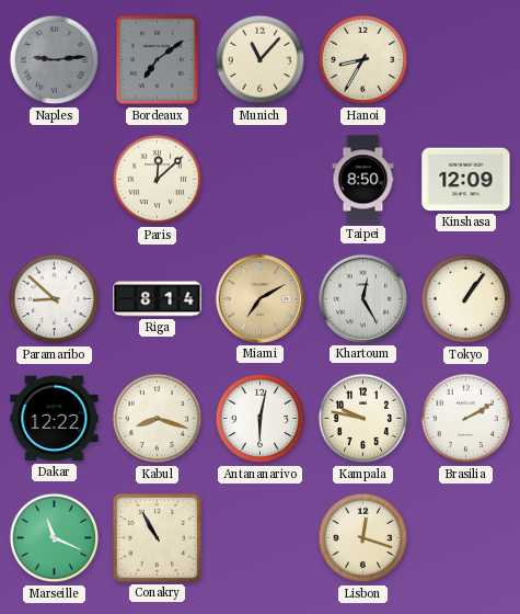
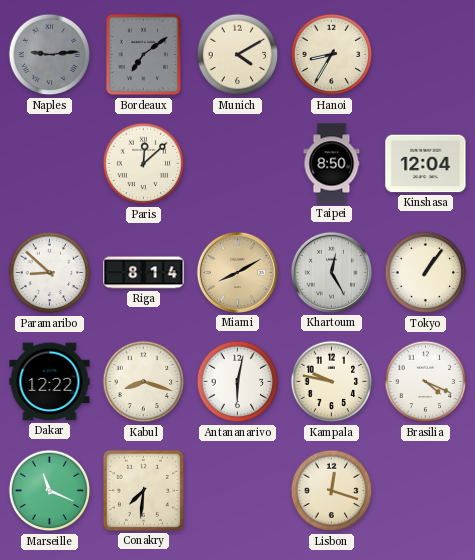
Munich: 11:07 -> 4:10 (238, 55)
Kinshasa: 12:09 -> 12:04 (426, 164)
Miami: 7:10 -> 8:10 (237, 272)
Brasilia: 2:10 -> 4:19 (426, 382)
Conakry: 10:55 -> 7:31 (143, 490)
